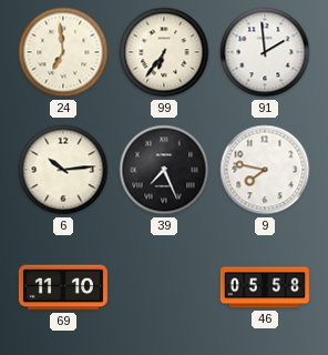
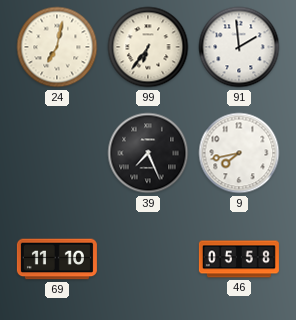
24: 6:59 -> 7:02 (57, 47)
6: 10:14 -> none (63, 170)
9: 7:47 -> 7:43 (239, 153)
